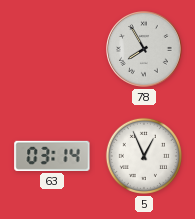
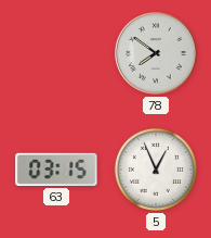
78: 7:55 -> 7:51 (157, 54)
63: 03:14 -> 03:15 (56, 170)
